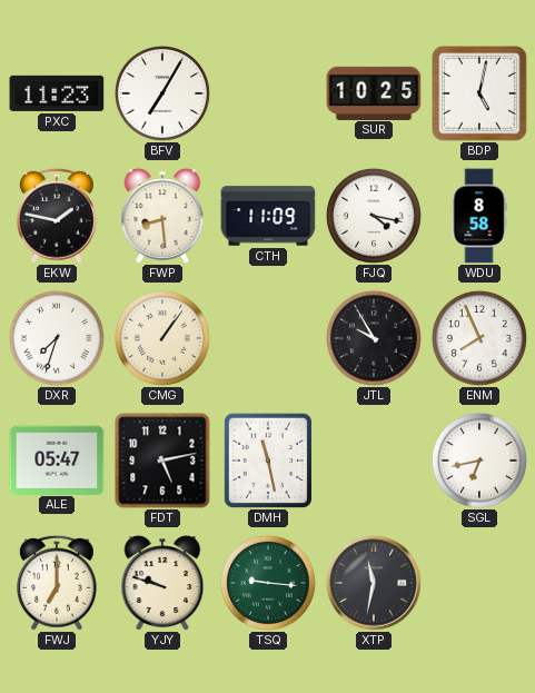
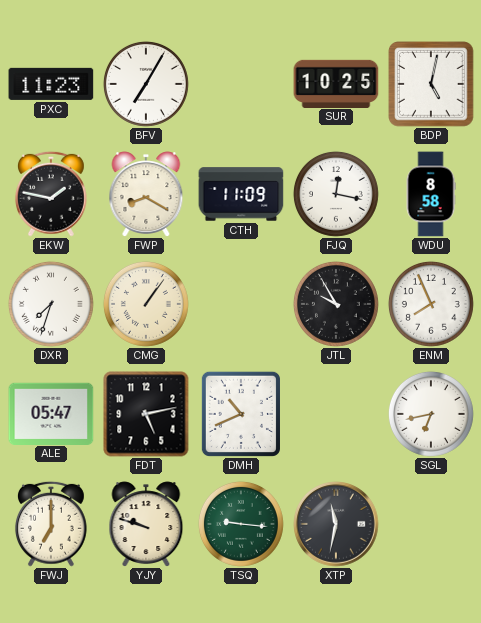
FWP: 8:29 -> 8:20 (146, 194)
FJQ: 4:17 -> 12:17 (336, 194)
DMH: 11:28 -> 10:41 (241, 414)
